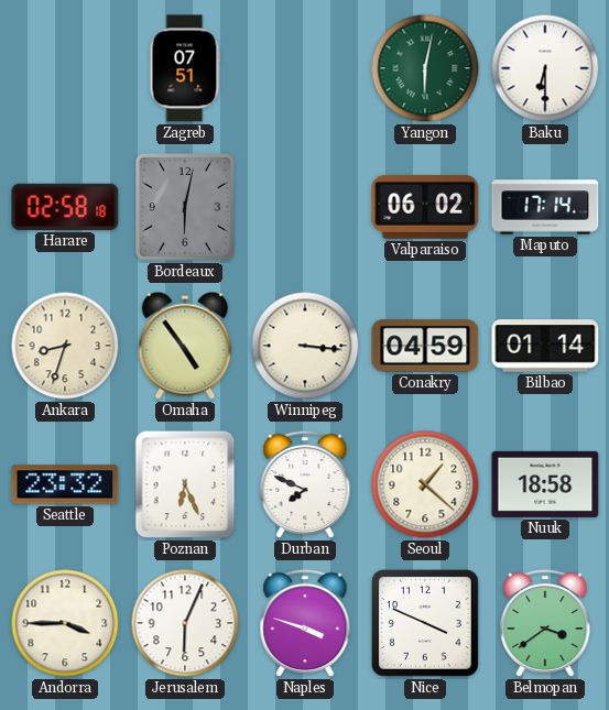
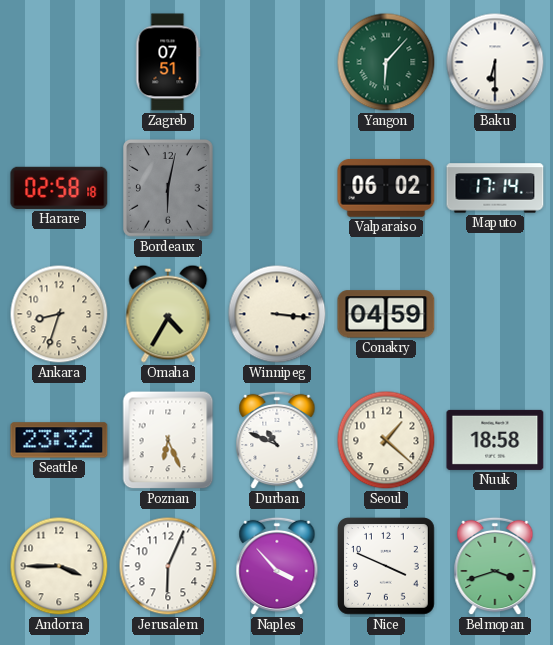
Yangon: 6:02 -> 6:07 (386, 62)
Omaha: 4:54 -> 4:35 (168, 314)
Bilbao: 01:14 -> none (545, 346)
Durban: 7:49 -> 10:49 (277, 440)
Naples: 3:48 -> 3:53 (277, 566)
Belmopan: 3:39 -> 3:42 (495, 566)
